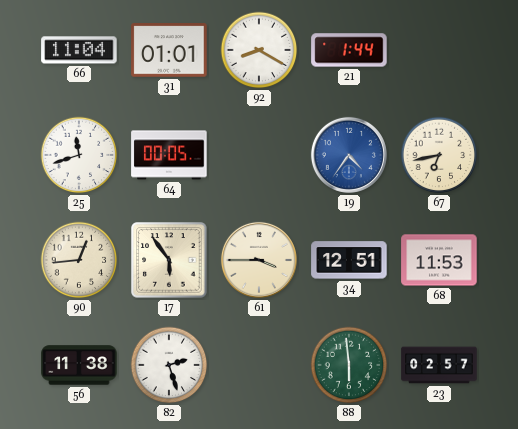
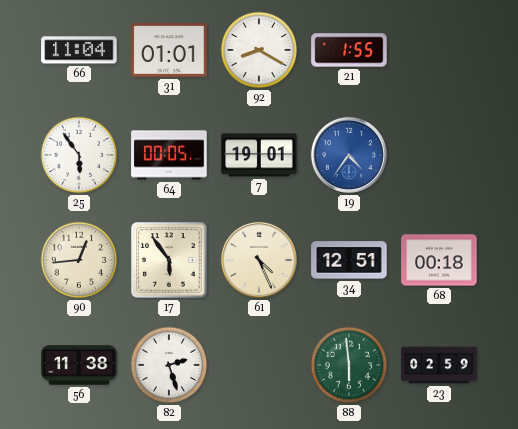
21: 1:44 -> 1:55 (349, 50)
25: 11:42 -> 5:54 (79, 155)
7: none -> 19:01 (259, 155)
67: 6:43 -> none (439, 155)
61: 3:45 -> 4:26 (259, 260)
68: 11:53 -> 00:18 (439, 260)
23: 02:57 -> 02:59 (439, 365)
